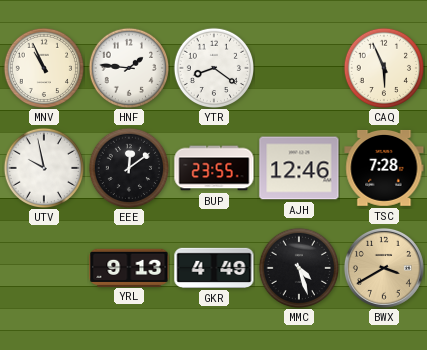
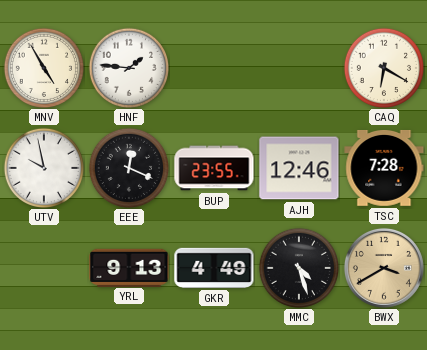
MNV: 10:56 -> 4:55 (43, 67)
YTR: 8:21 -> none (213, 67)
CAQ: 5:56 -> 6:20 (383, 67)
EEE: 12:09 -> 12:19 (128, 167)
